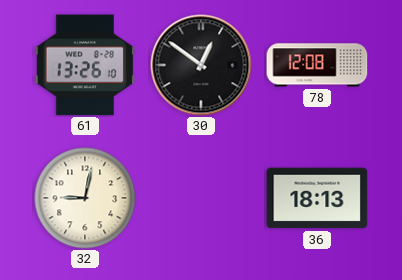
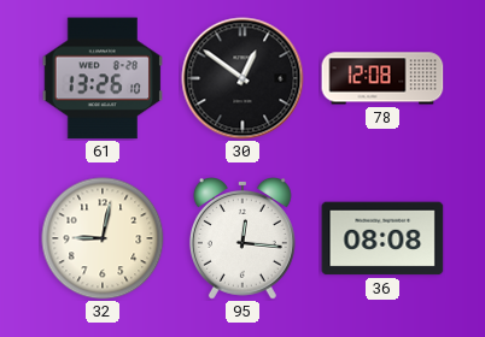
95: none -> 12:16 (242, 238)
36: 18:13 -> 08:08 (382, 238)
